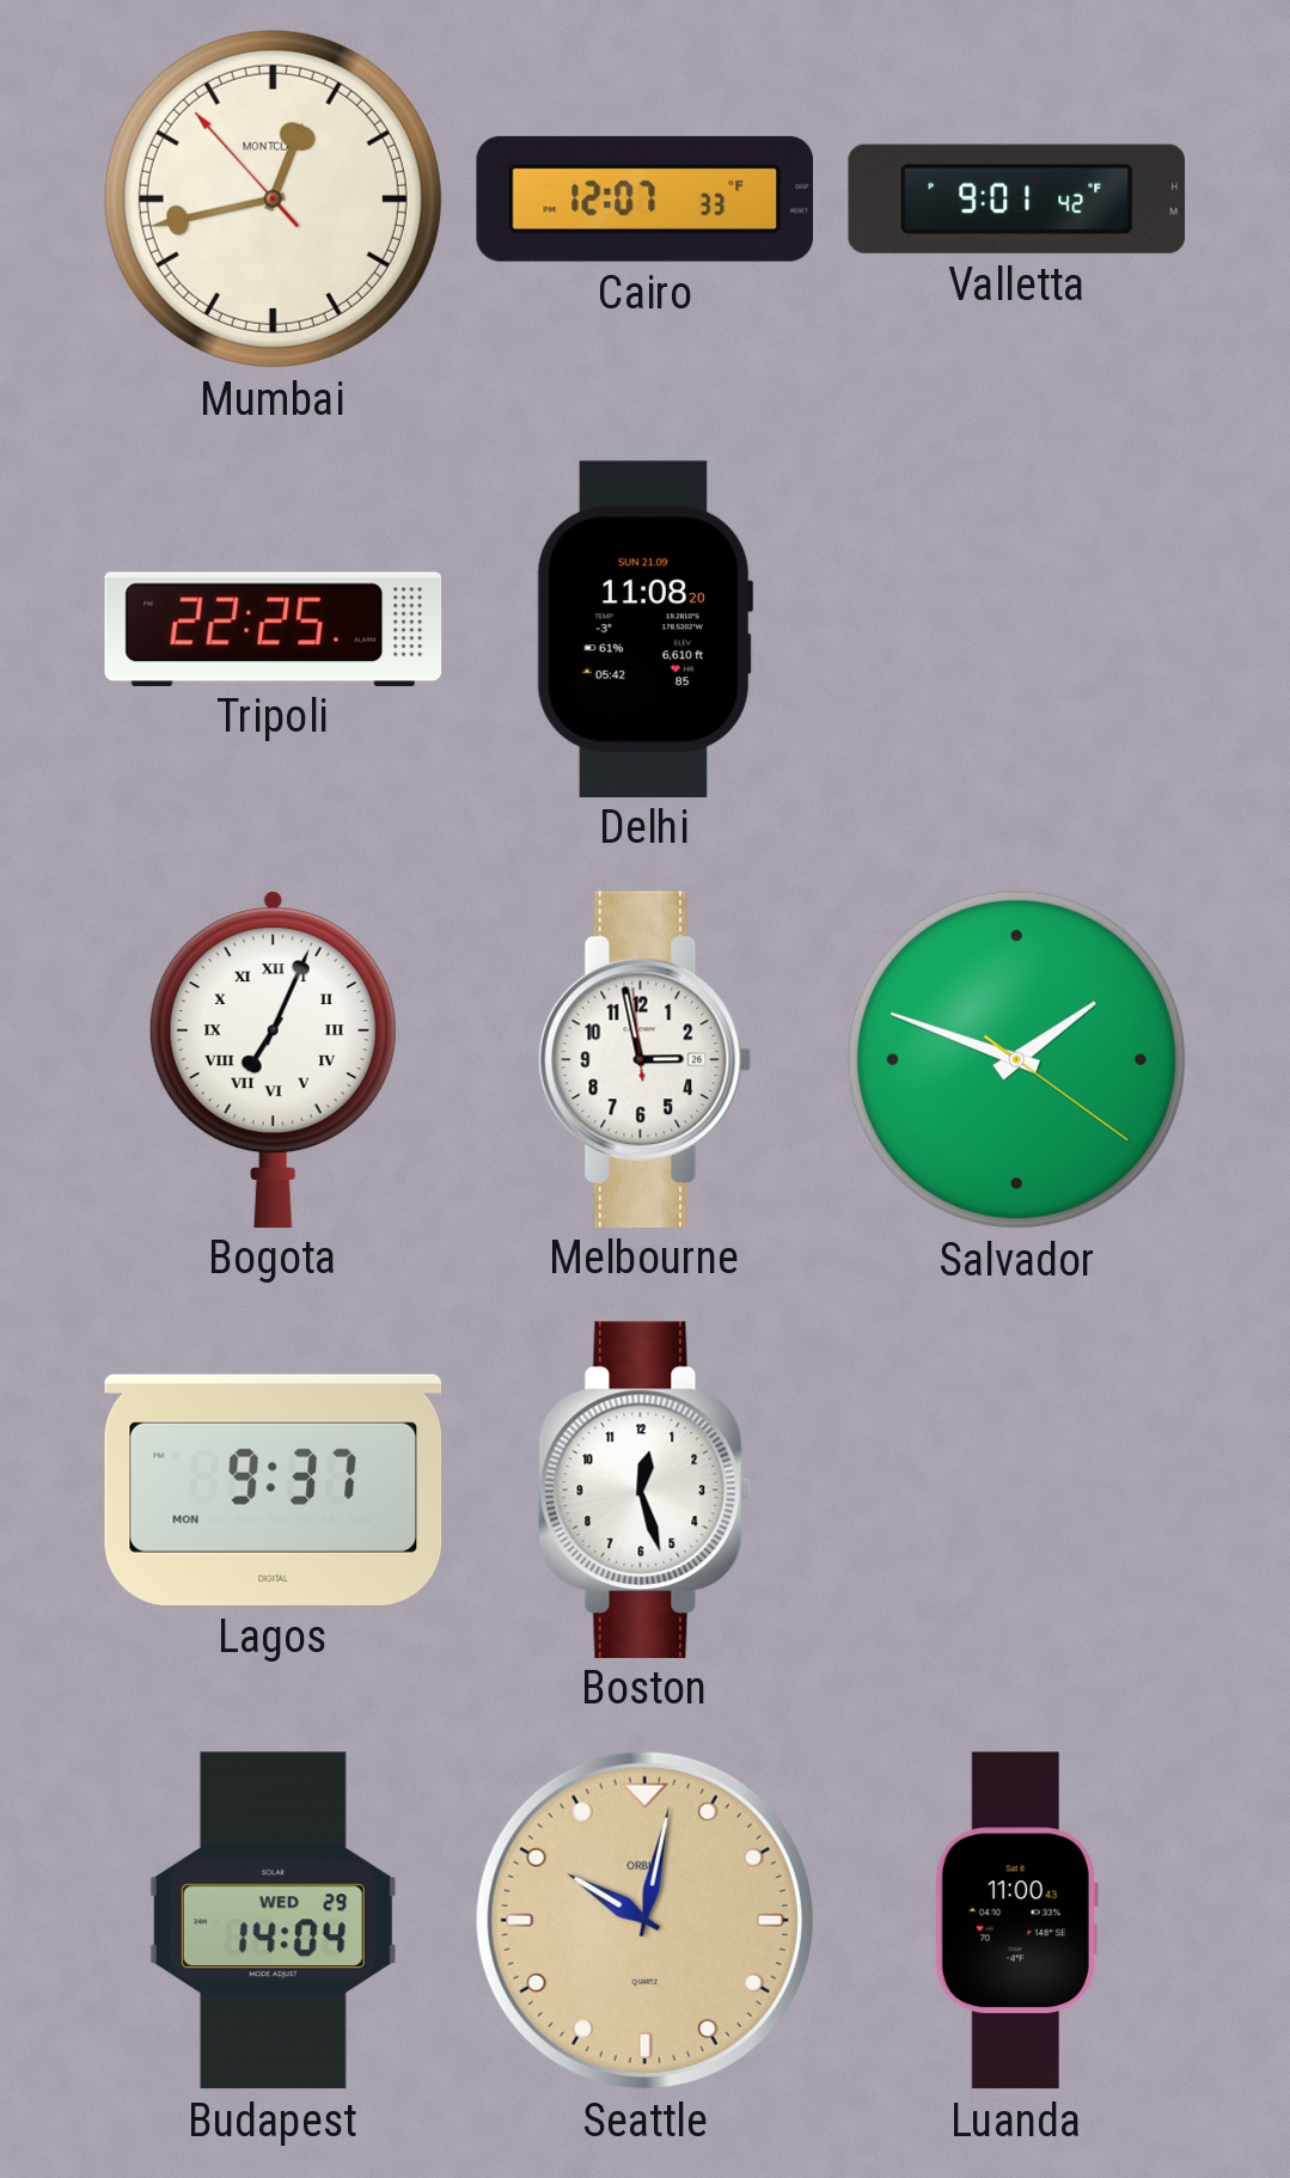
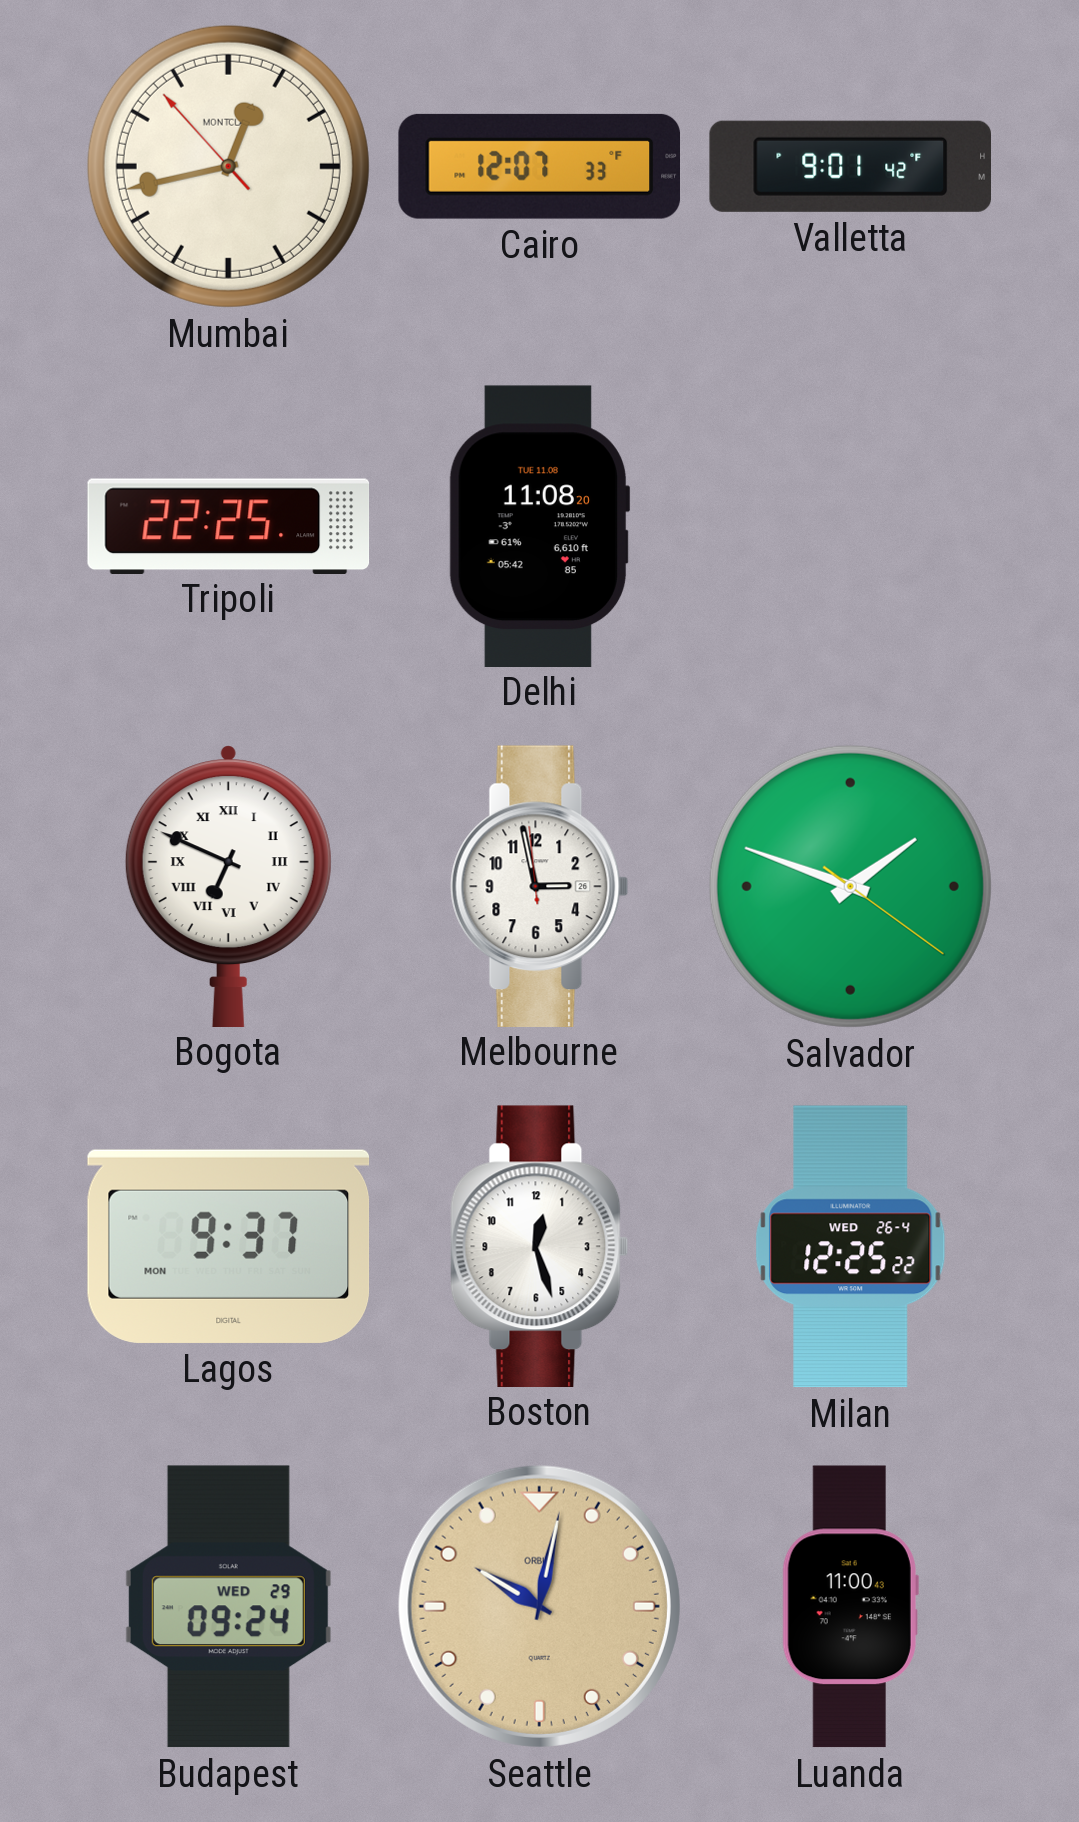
Delhi date: SUN 21.09 -> TUE 11.08 (539, 526)
Bogota: 7:04 -> 6:49 (228, 886)
Milan: none -> 12:25 (851, 1247)
Budapest: 14:04 -> 09:24 (228, 1607)
